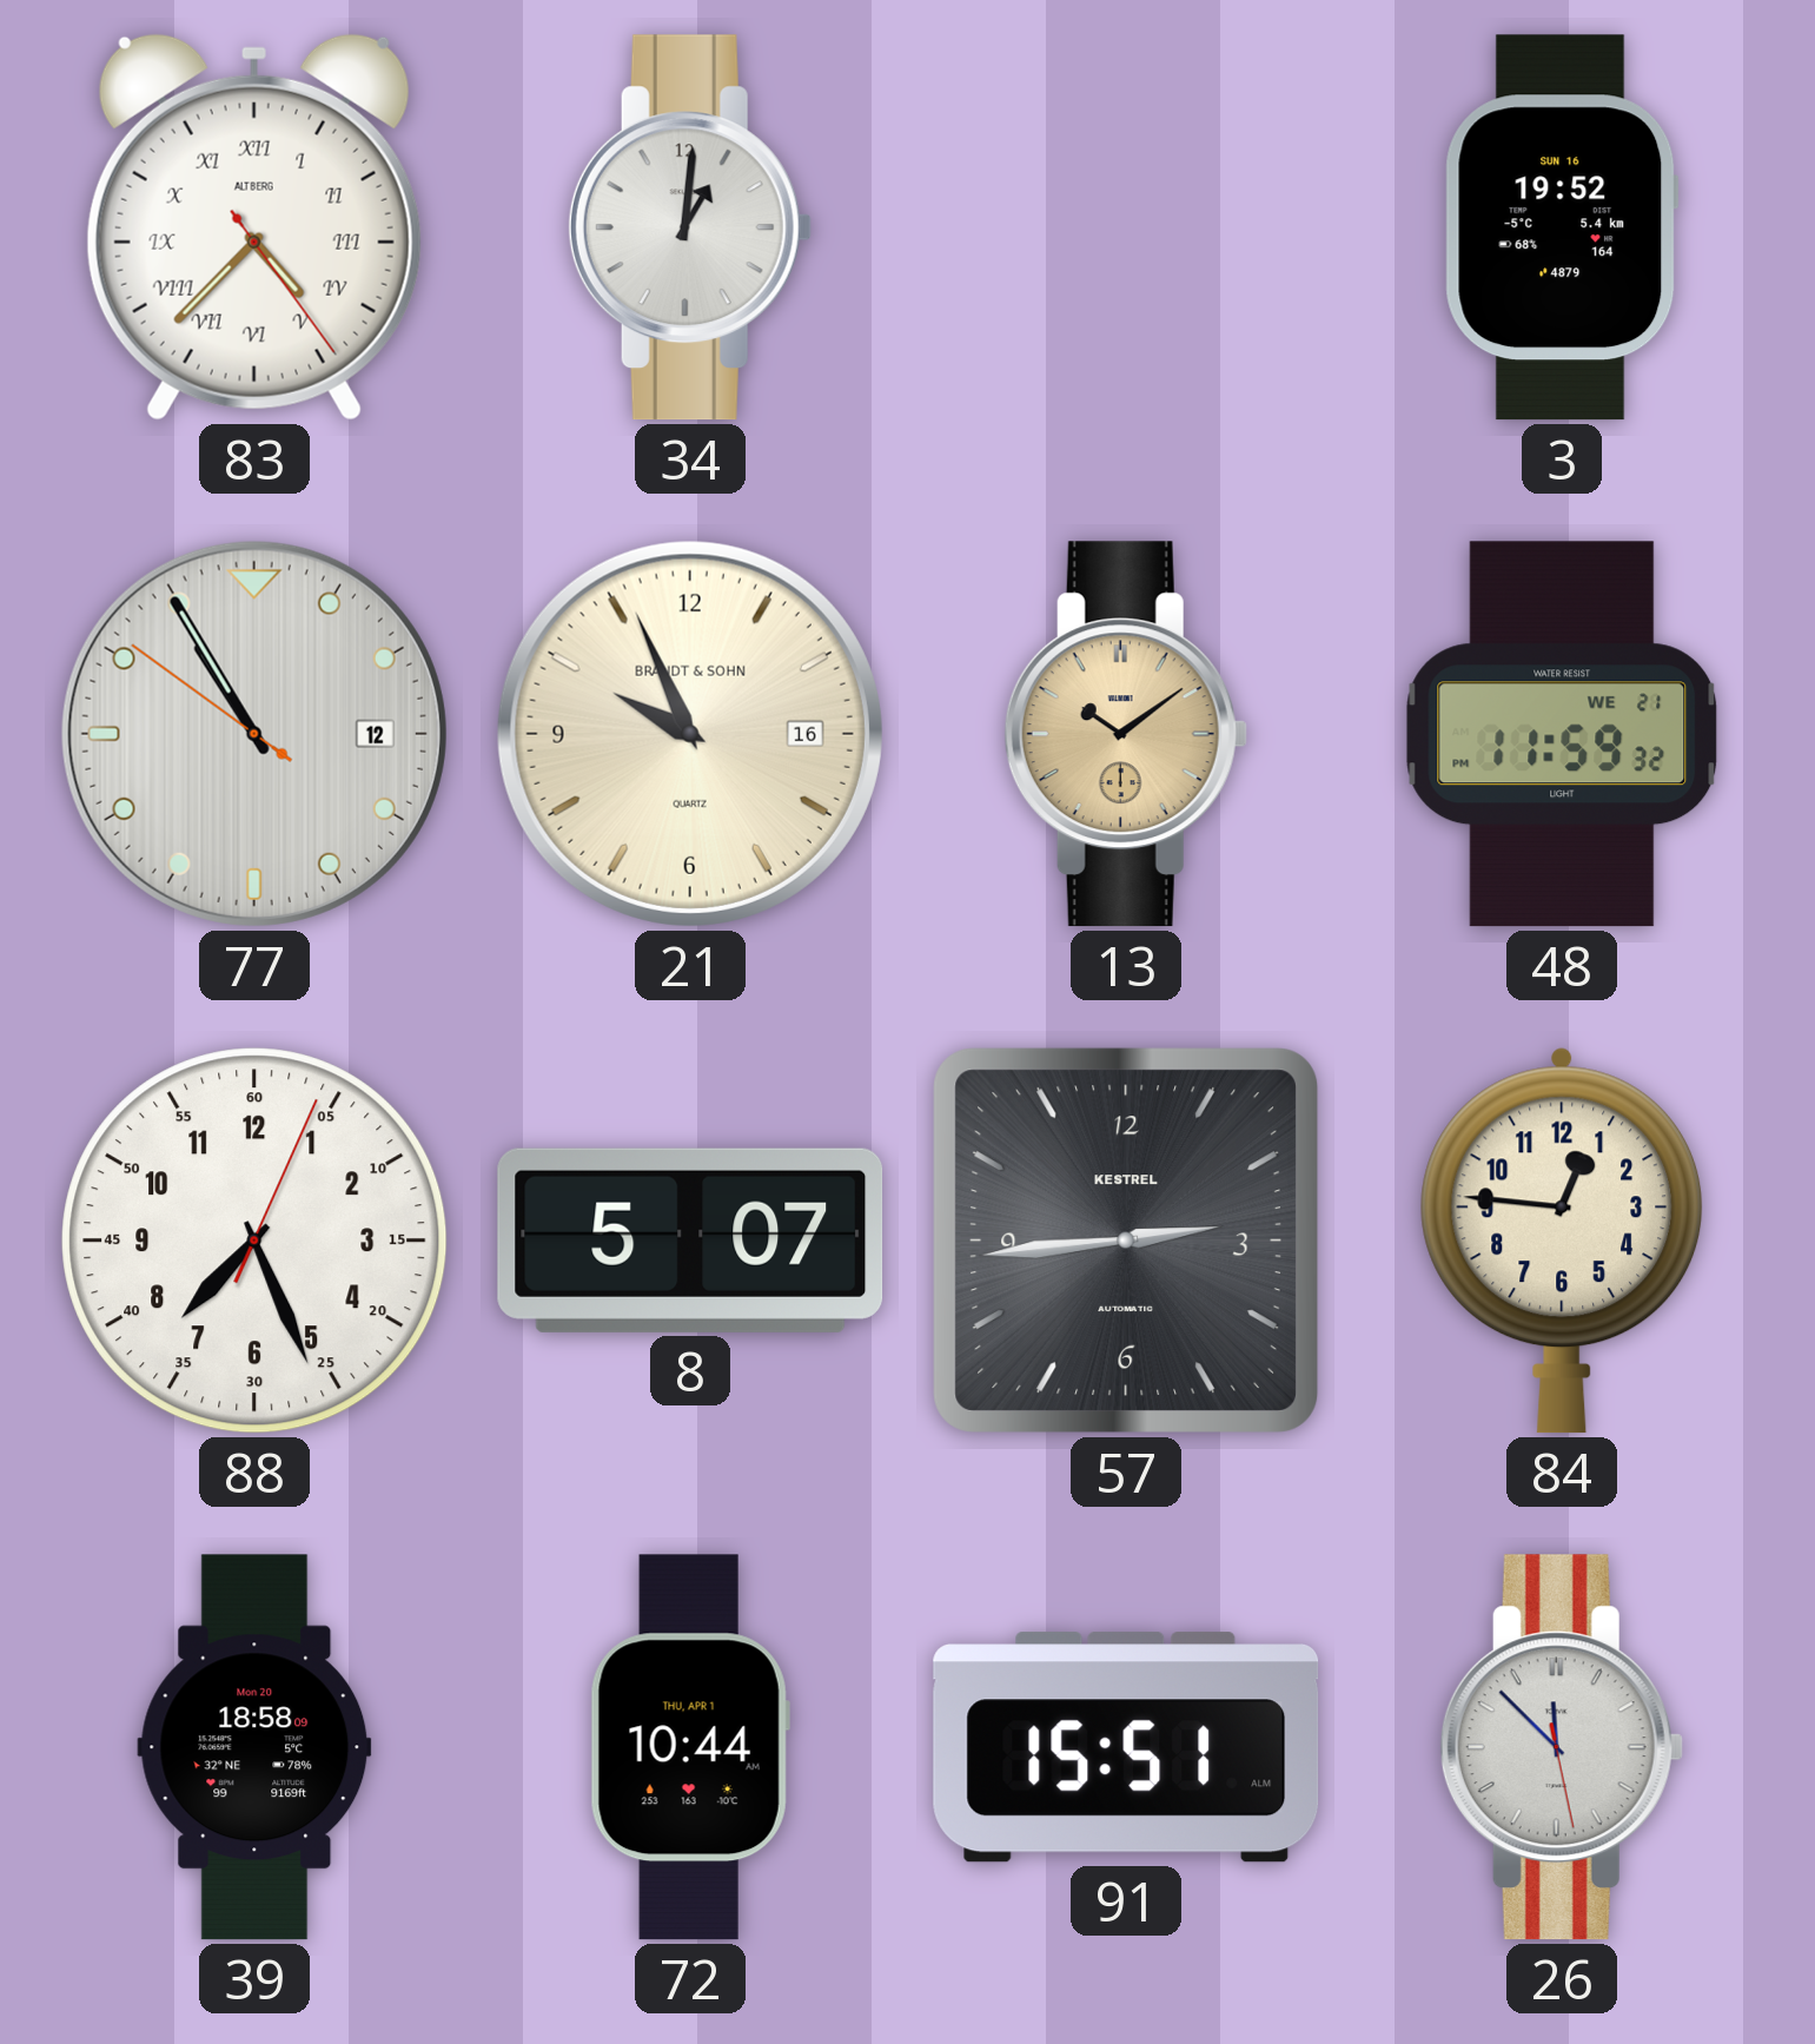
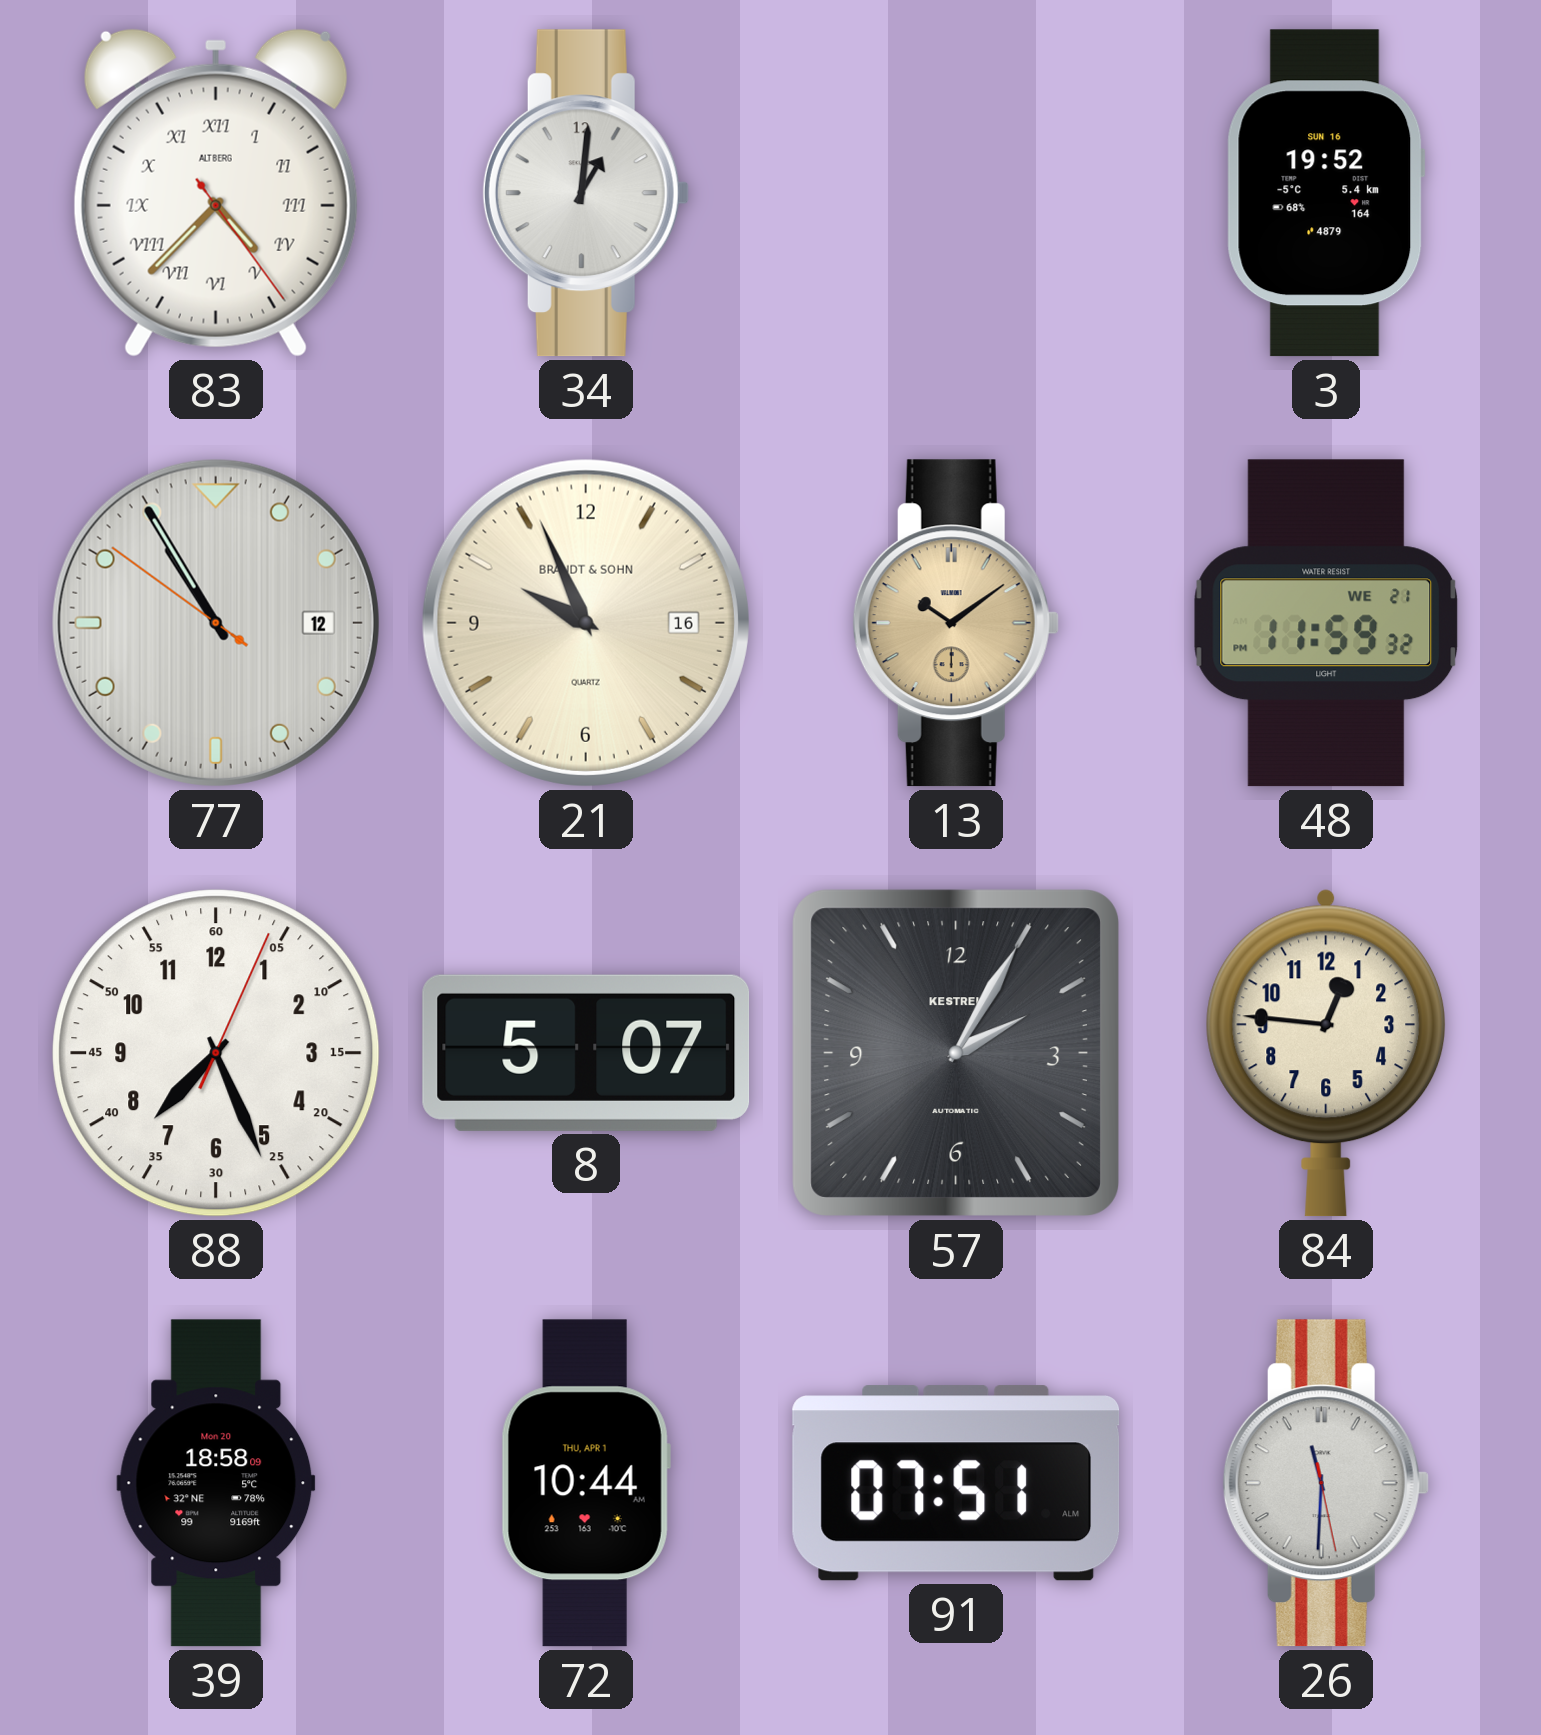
57: 2:44 -> 2:05 (956, 1053)
91: 15:51 -> 07:51 (956, 1483)
26: 11:52 -> 11:30 (1326, 1483)
